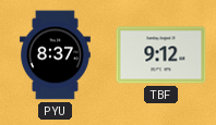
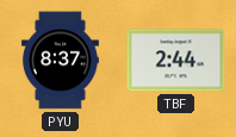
TBF: 9:12 -> 2:44 (176, 61)
